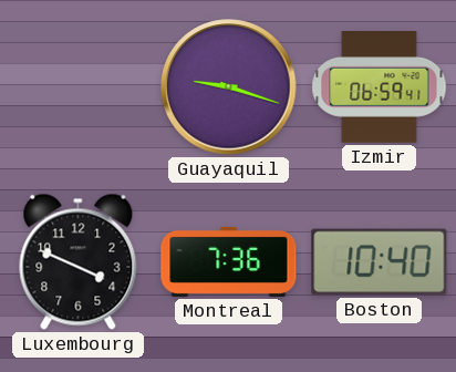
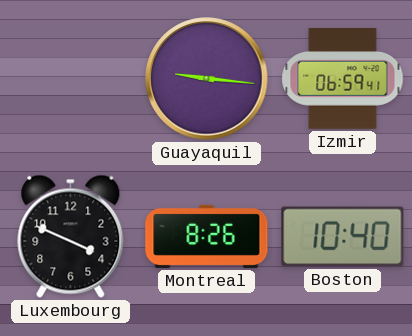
Guayaquil: 9:18 -> 9:16 (207, 79)
Montreal: 7:36 -> 8:26 (207, 236)
